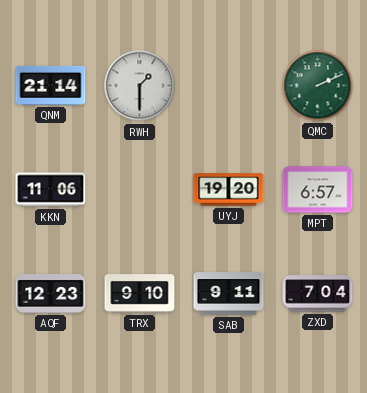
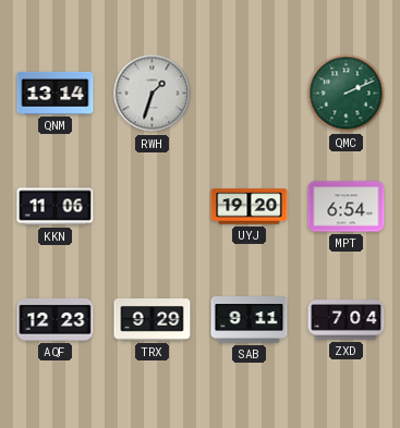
QNM: 21:14 -> 13:14 (56, 93)
RWH: 1:30 -> 1:33 (153, 94)
MPT: 6:57 -> 6:54 (347, 207)
TRX: 9:10 -> 9:29 (153, 320)
